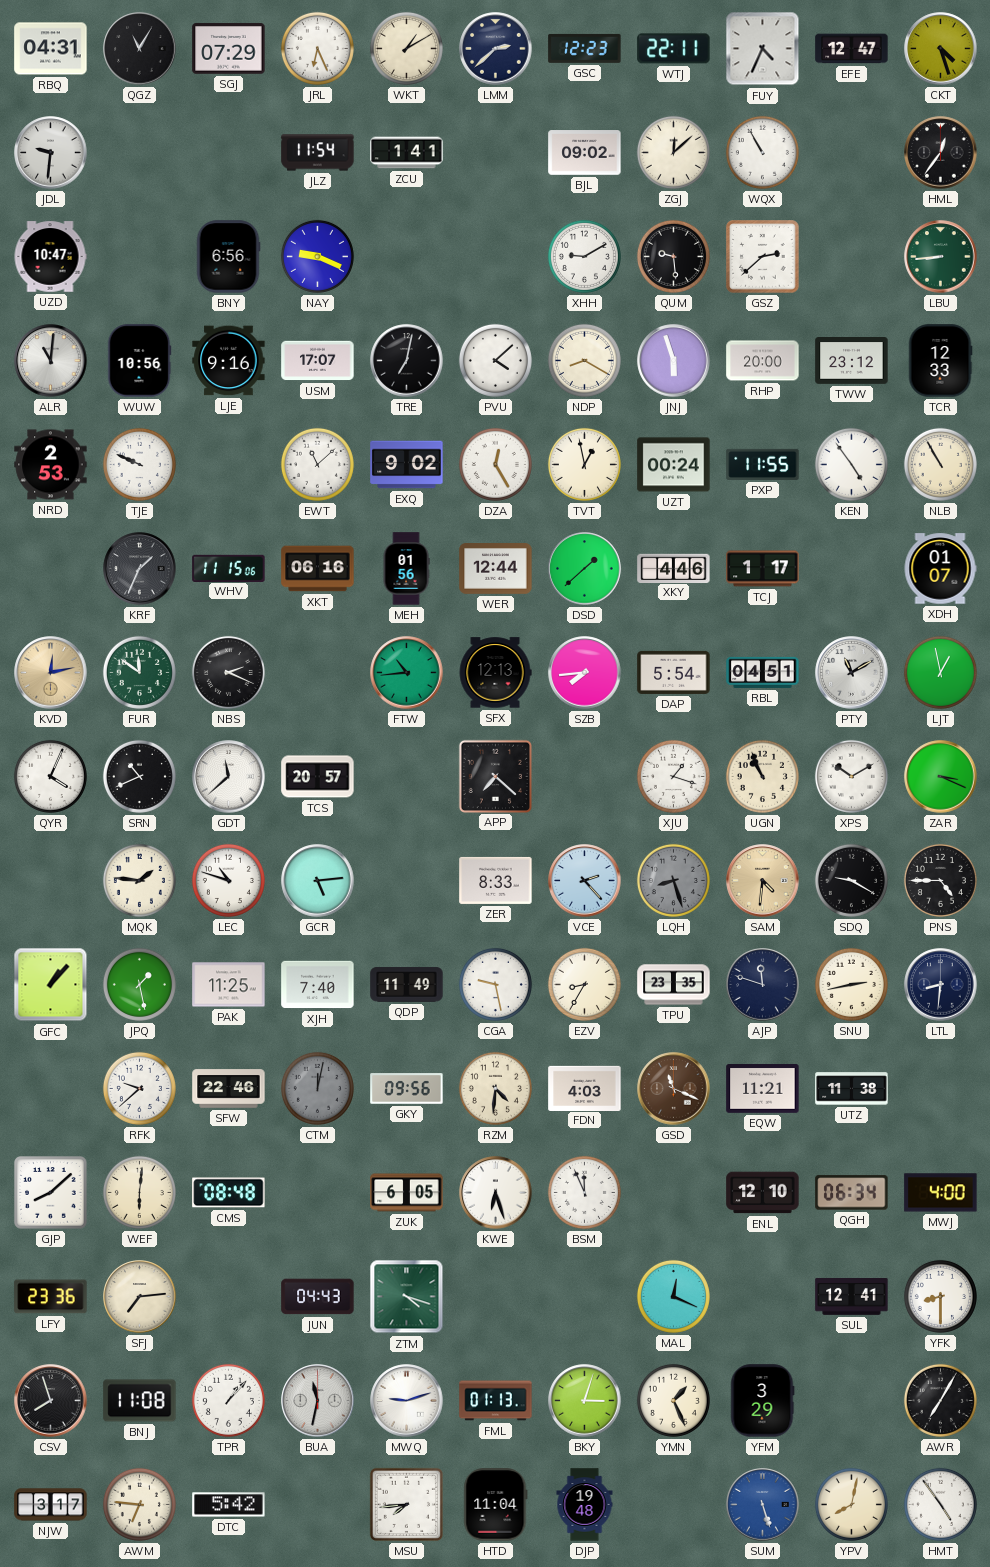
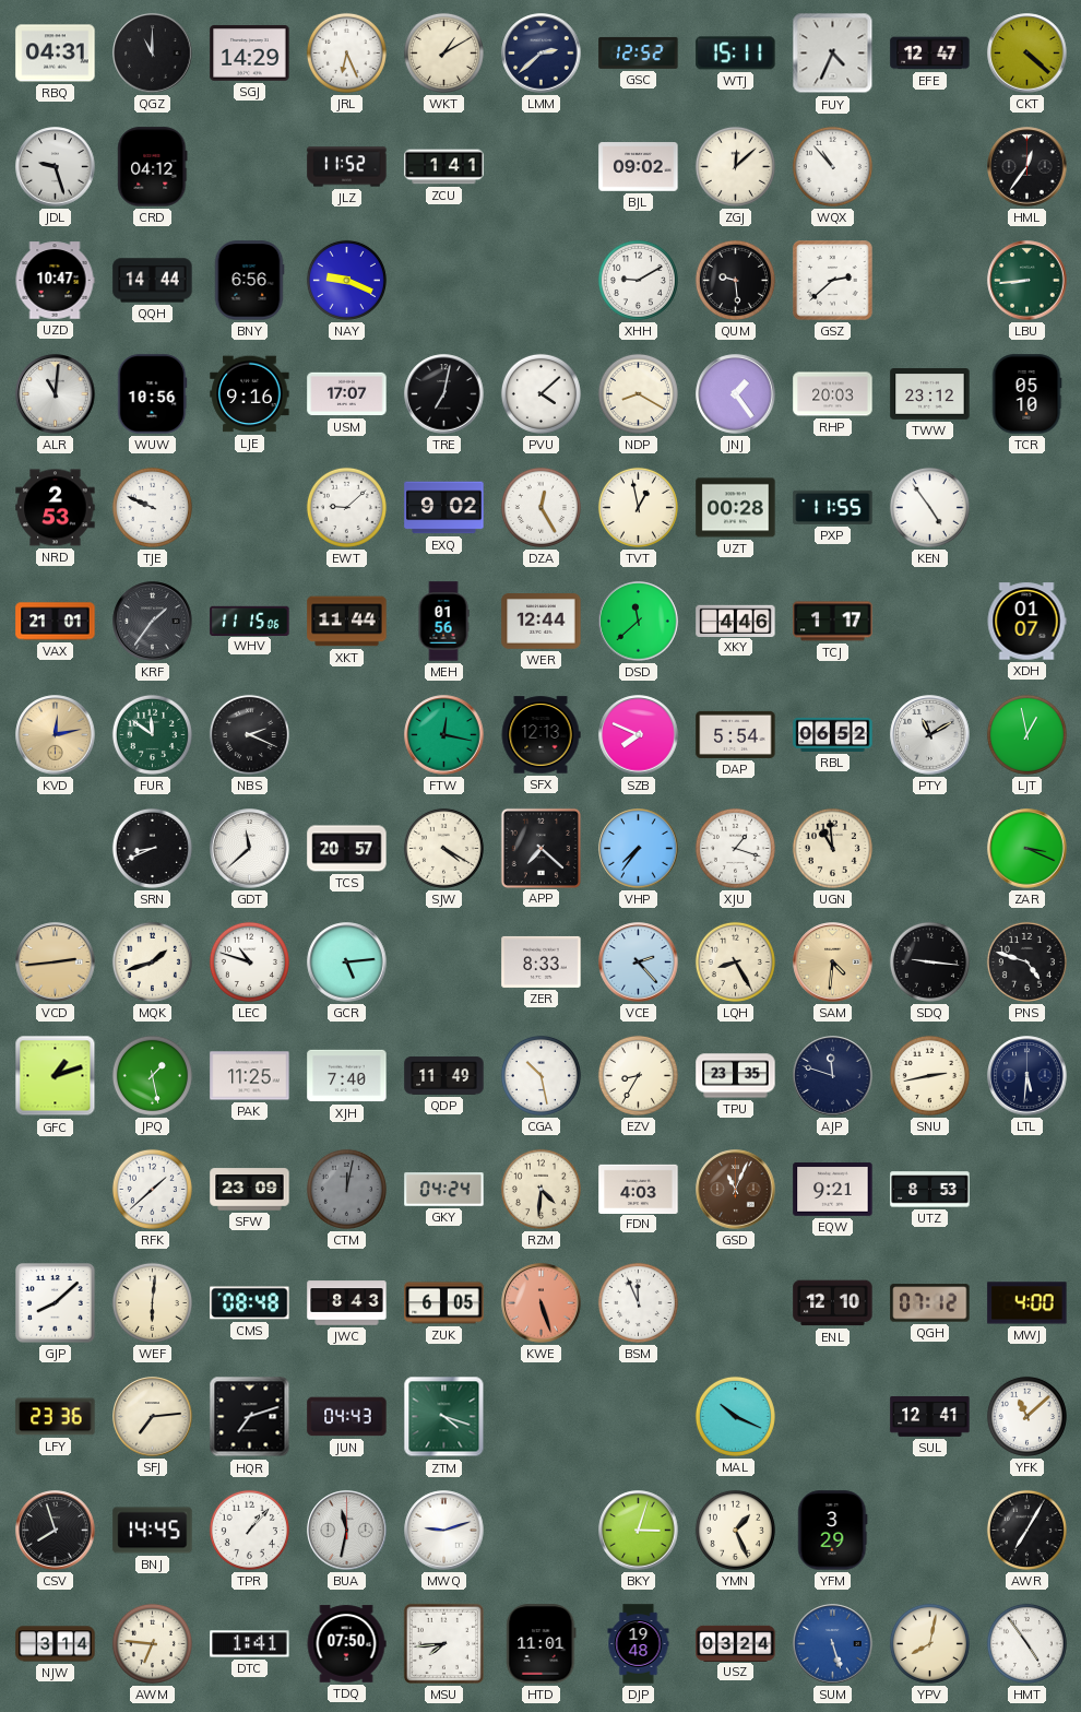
QGZ: 11:05 -> 11:00 (153, 54)
SGJ: 07:29 -> 14:29 (250, 54)
GSC: 12:23 -> 12:52 (639, 52)
WTJ: 22:11 -> 15:11 (736, 54)
CKT: 4:27 -> 4:22 (1027, 54)
JDL: 9:31 -> 9:27 (56, 167)
CRD: none -> 04:12 (153, 167)
JLZ: 11:54 -> 11:52 (347, 167)
WQX: 10:55 -> 10:53 (832, 166)
QQH: none -> 14:44 (153, 281)
JNJ: 5:57 -> 1:24 (736, 394)
RHP: 20:00 -> 20:03 (833, 394)
TCR: 12:33 -> 05:10 (1026, 394)
EWT: 11:08 -> 9:08 (346, 507)
UZT: 00:24 -> 00:28 (736, 508)
NLB: 10:55 -> none (940, 464)
VAX: none -> 21:01 (56, 622)
KRF: 1:34 -> 1:36 (153, 622)
XKT: 06:16 -> 11:44 (347, 622)
DSD: 1:38 -> 11:38 (639, 622)
FTW: 10:44 -> 12:17 (444, 735)
SZB: 7:44 -> 7:49 (639, 735)
RBL: 04:51 -> 06:52 (833, 734)
QYR: 4:04 -> none (50, 776)
SRN: 10:41 -> 8:41 (152, 848)
SJW: none -> 4:20 (443, 848)
VHP: none -> 7:36 (639, 849)
UGN: 10:56 -> 10:59 (832, 848)
XPS: 10:10 -> none (851, 776)
VCD: none -> 2:44 (56, 963)
MQK: 1:46 -> 1:42 (152, 961)
LQH: 8:27 -> 8:25 (735, 961)
LQH dial: grey -> cream (735, 961)
SDQ: 9:20 -> 9:16 (929, 961)
PNS: 4:45 -> 4:48 (1026, 961)
GFC: 1:07 -> 1:12 (56, 1076)
CGA: 9:28 -> 10:28 (540, 1075)
LTL: 8:31 -> 5:31 (1027, 1076)
RFK: 9:38 -> 1:38 (152, 1189)
SFW: 22:46 -> 23:09 (250, 1190)
GKY: 09:56 -> 04:24 (444, 1190)
GSD: 11:19 -> 11:04 (736, 1190)
EQW: 11:21 -> 9:21 (833, 1190)
UTZ: 11:38 -> 8:53 (930, 1190)
JWC: none -> 8:43 (347, 1303)
KWE: 6:27 -> 5:27 (542, 1303)
KWE dial: white -> salmon (542, 1303)
QGH: 06:34 -> 07:12 (930, 1303)
HQR: none -> 7:12 (250, 1417)
MAL: 12:19 -> 10:19 (735, 1416)
YFK: 8:30 -> 11:08 (1026, 1416)
BNJ: 11:08 -> 14:45 (153, 1531)
FML: 01:13 -> none (496, 1401)
NJW: 3:17 -> 3:14 (56, 1644)
DTC: 5:42 -> 1:41 (250, 1644)
TDQ: none -> 07:50 (346, 1644)
HTD: 11:04 -> 11:01 (542, 1644)
USZ: none -> 03:24 (736, 1643)
